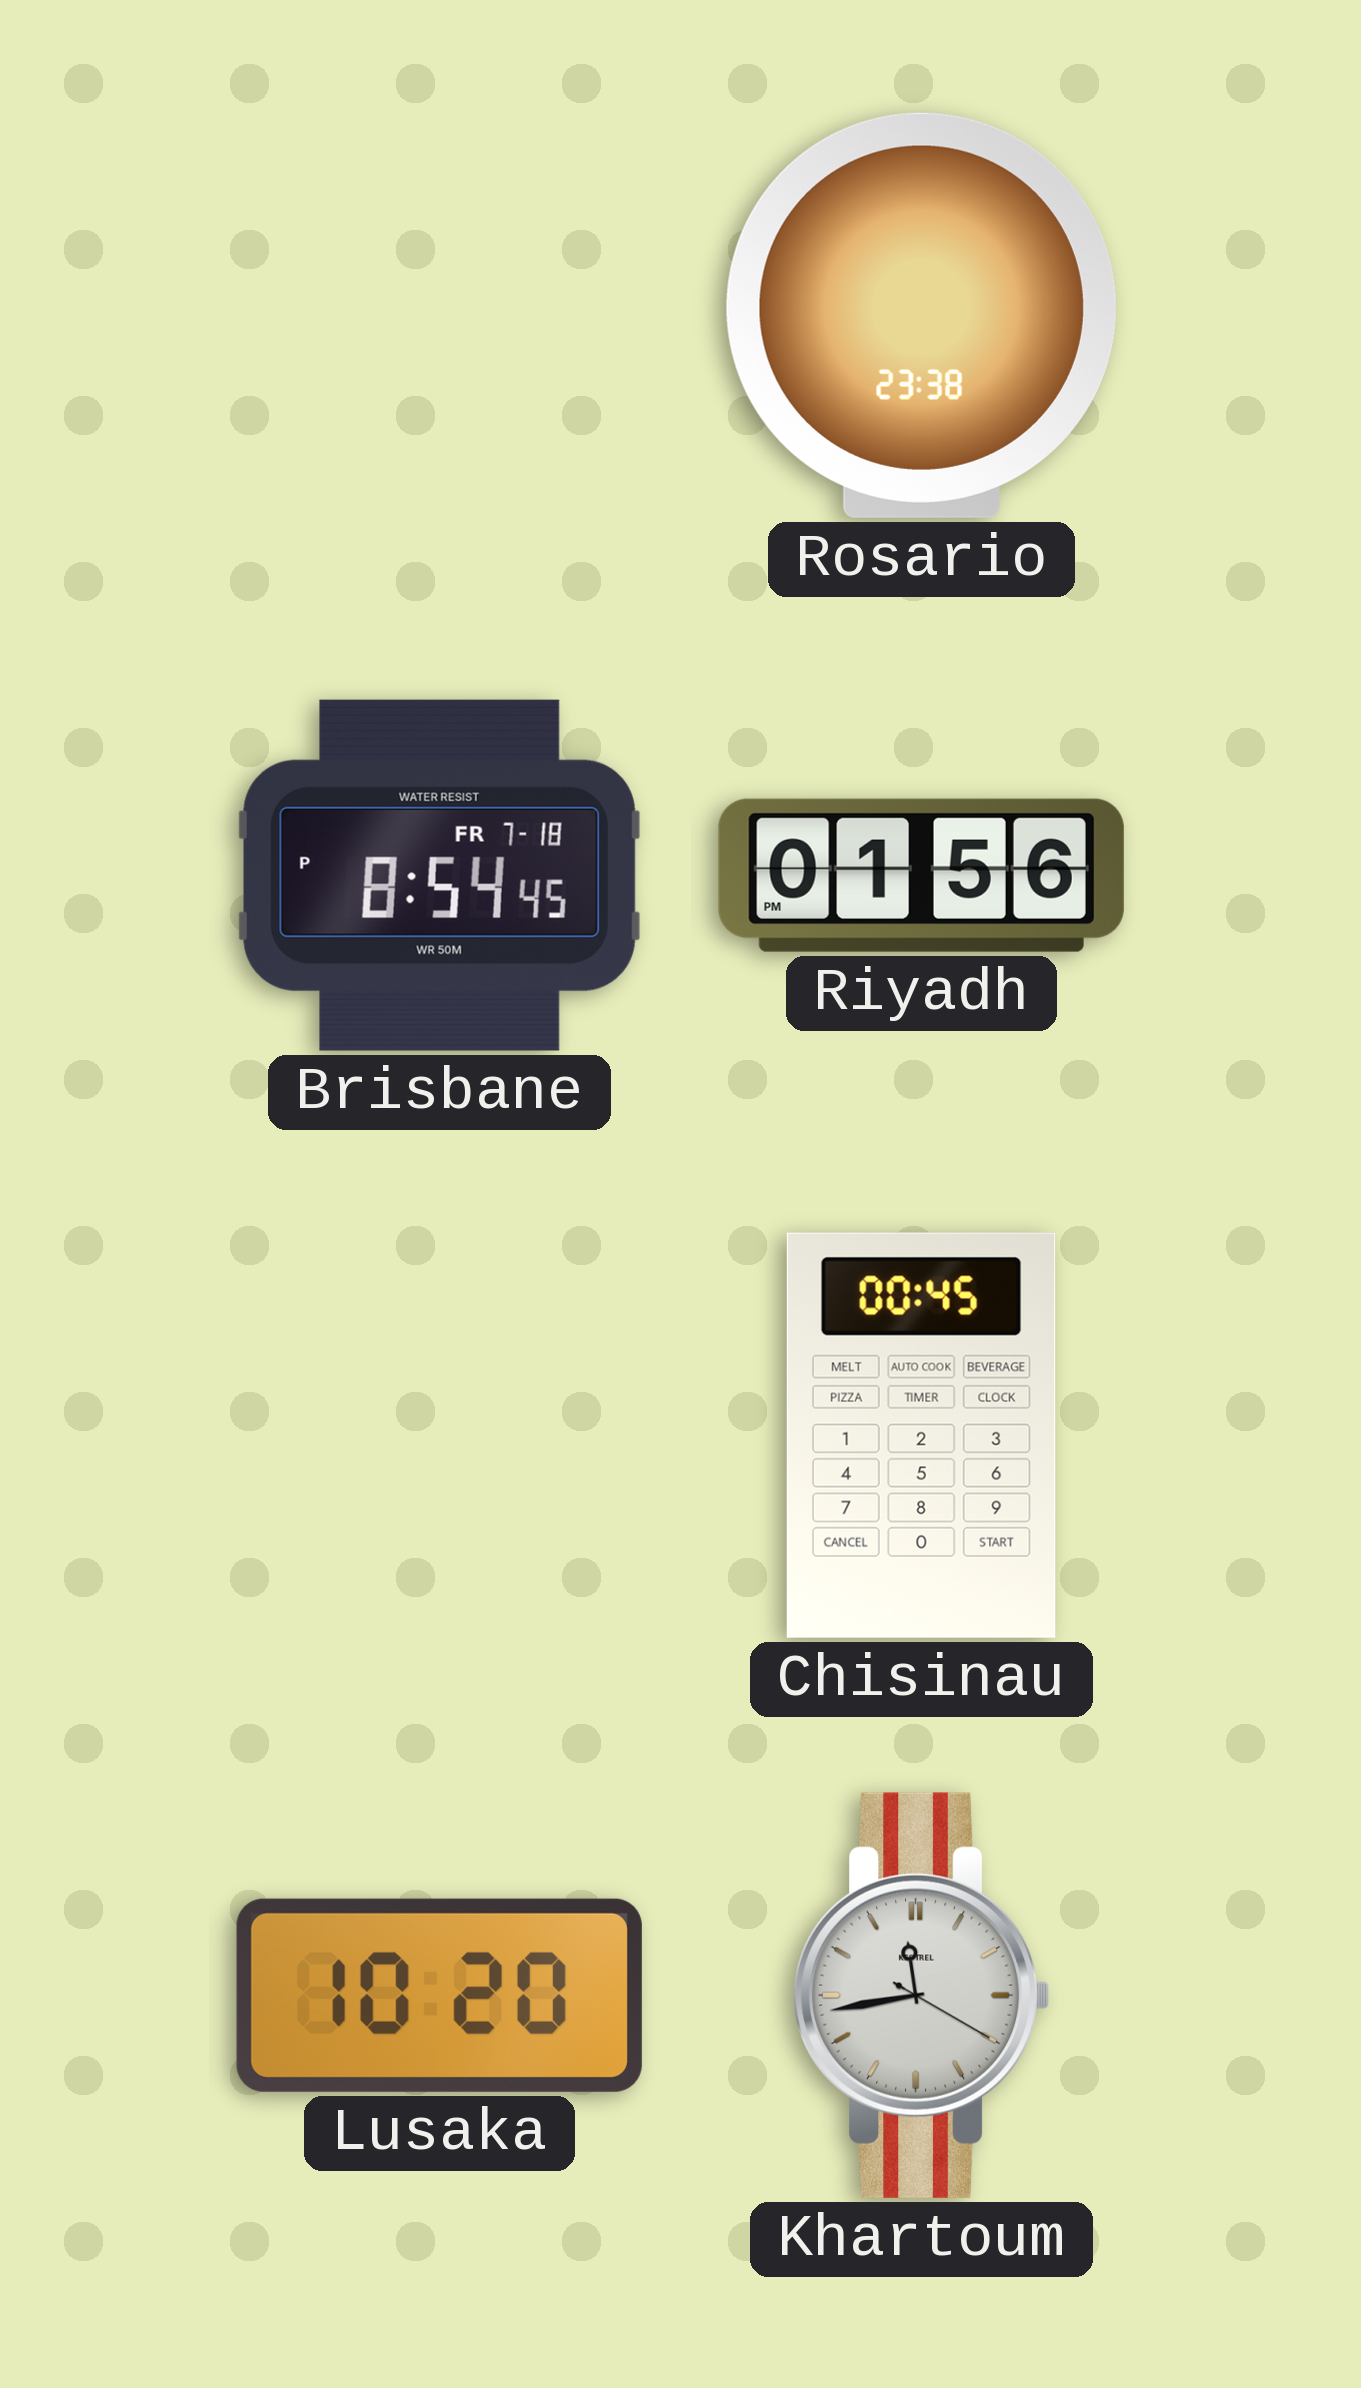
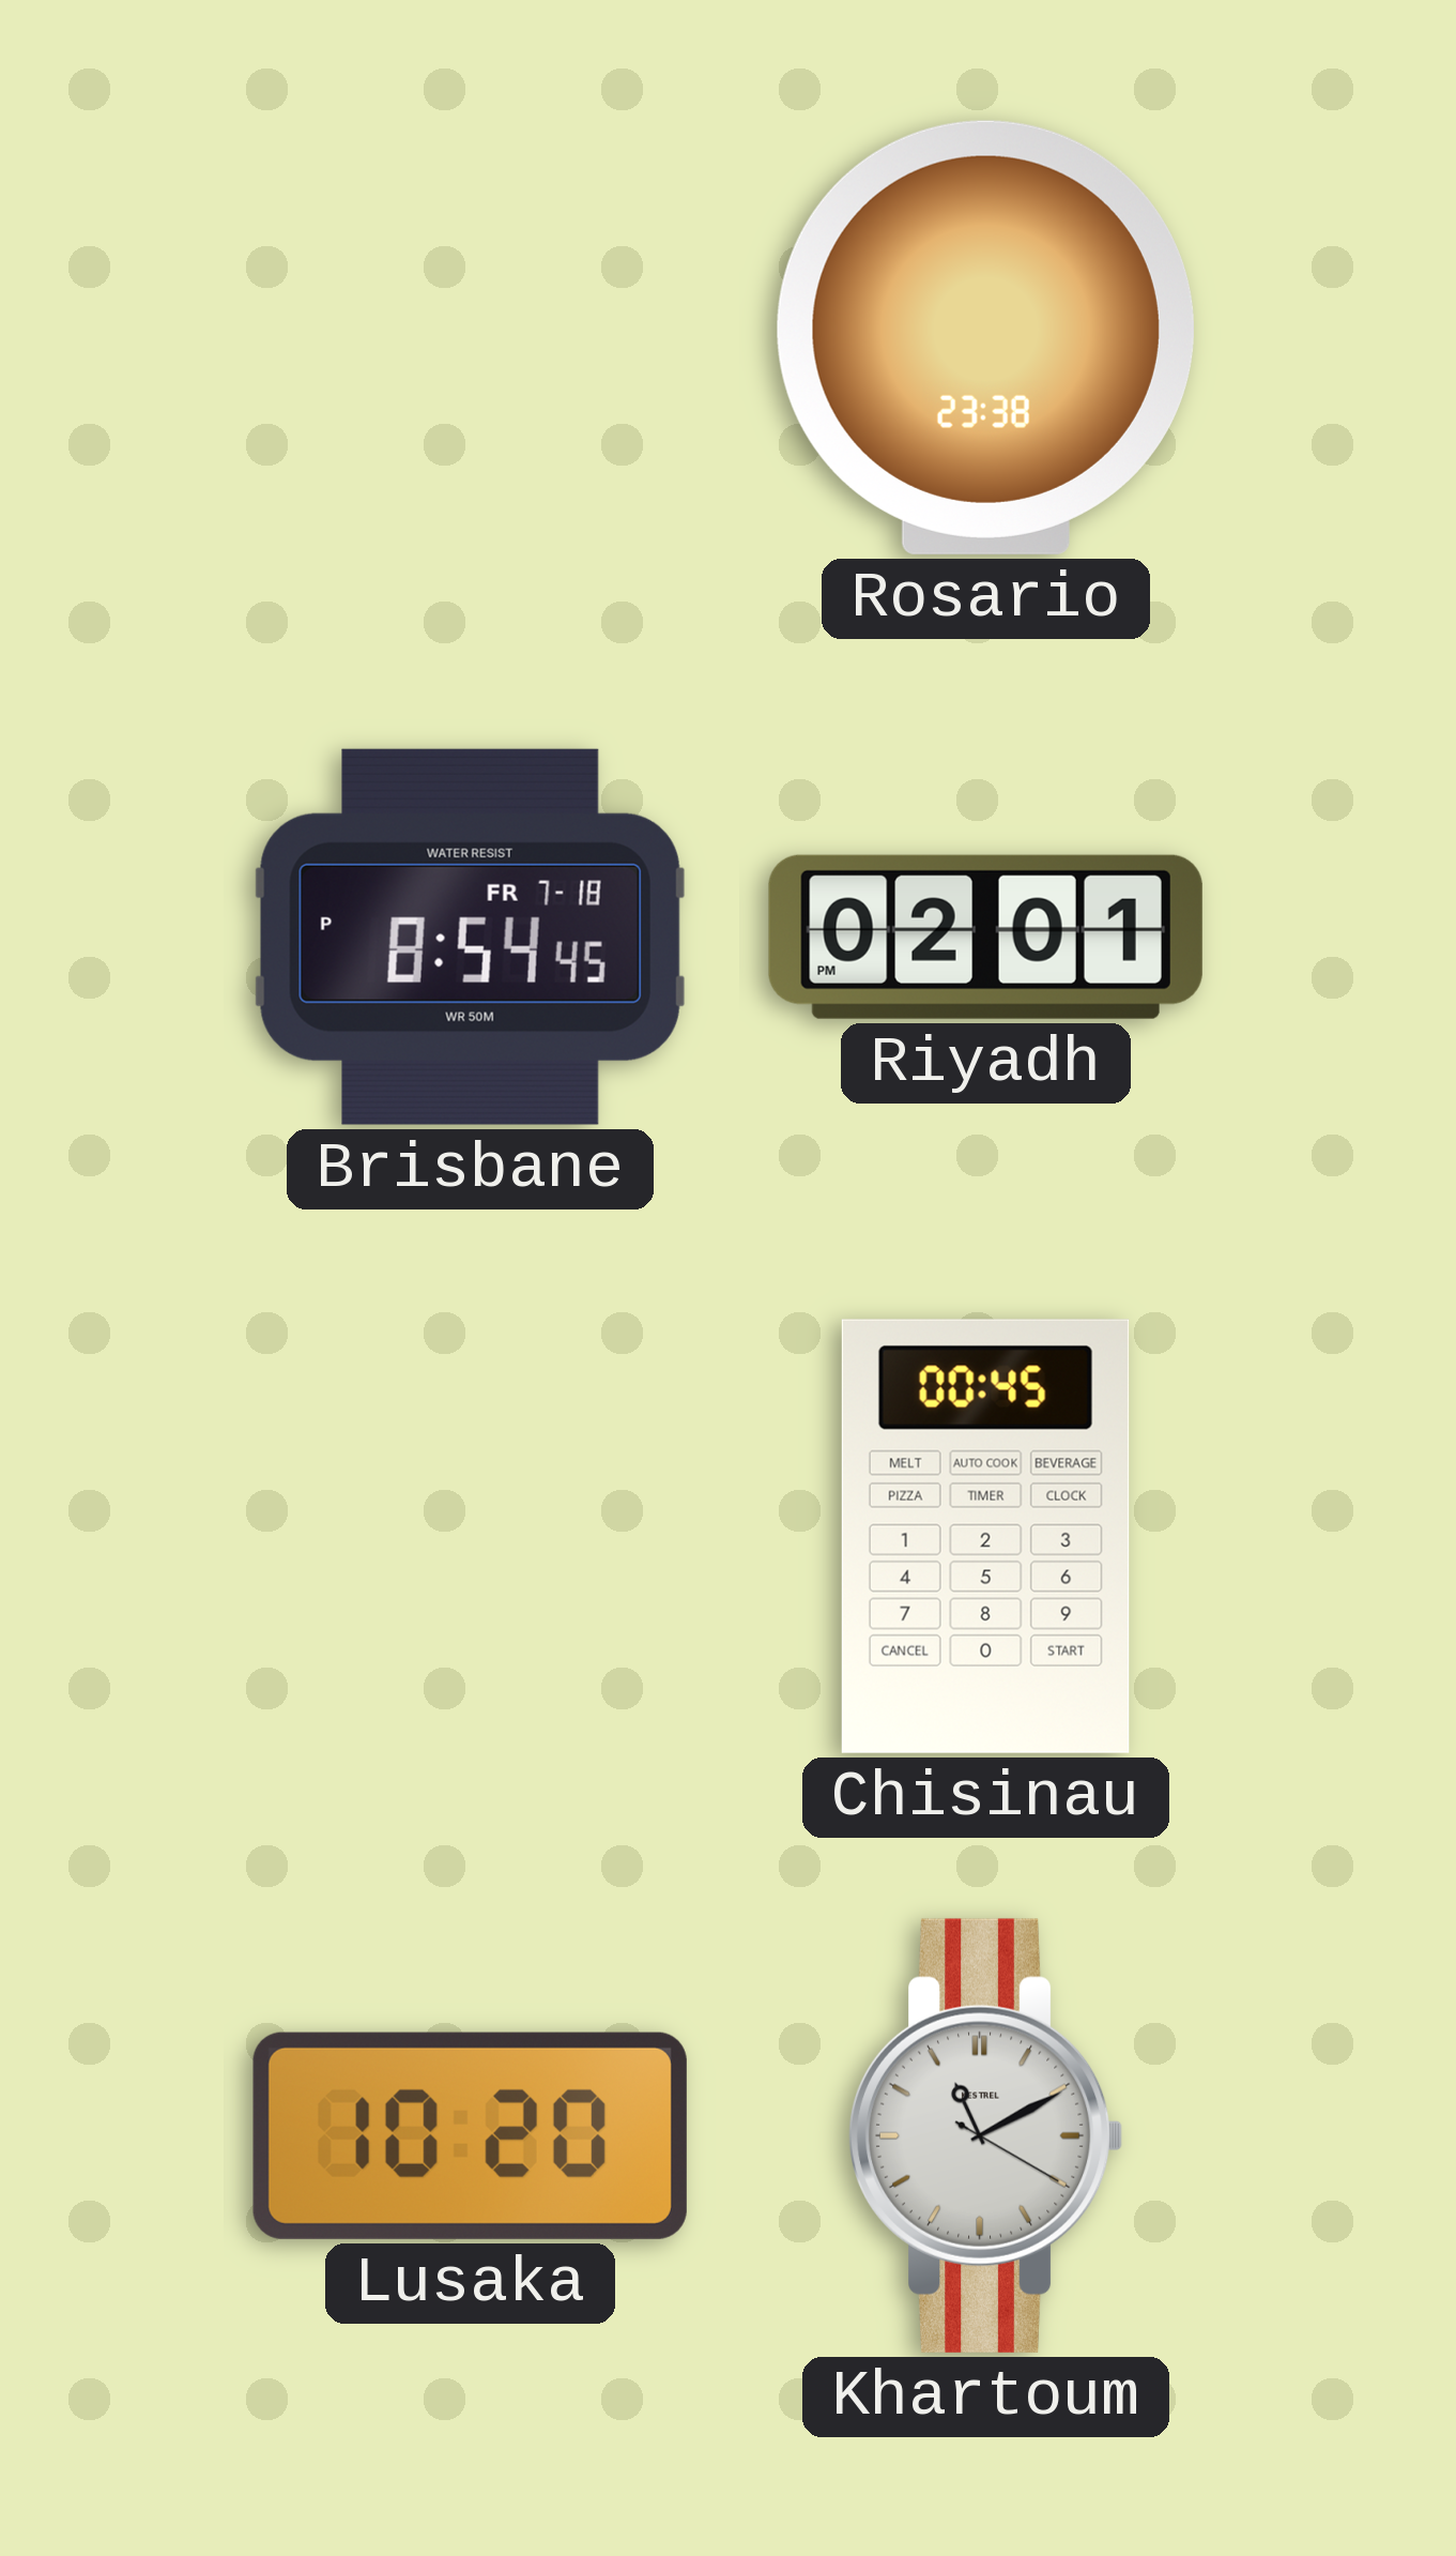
Riyadh: 01:56 -> 02:01 (985, 937)
Khartoum: 11:43 -> 11:10 (985, 2135)
